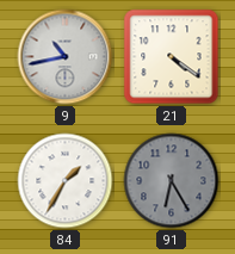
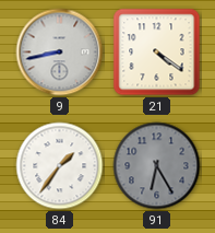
9: 10:43 -> 8:43 (60, 53)
84: 1:35 -> 1:36 (60, 166)
